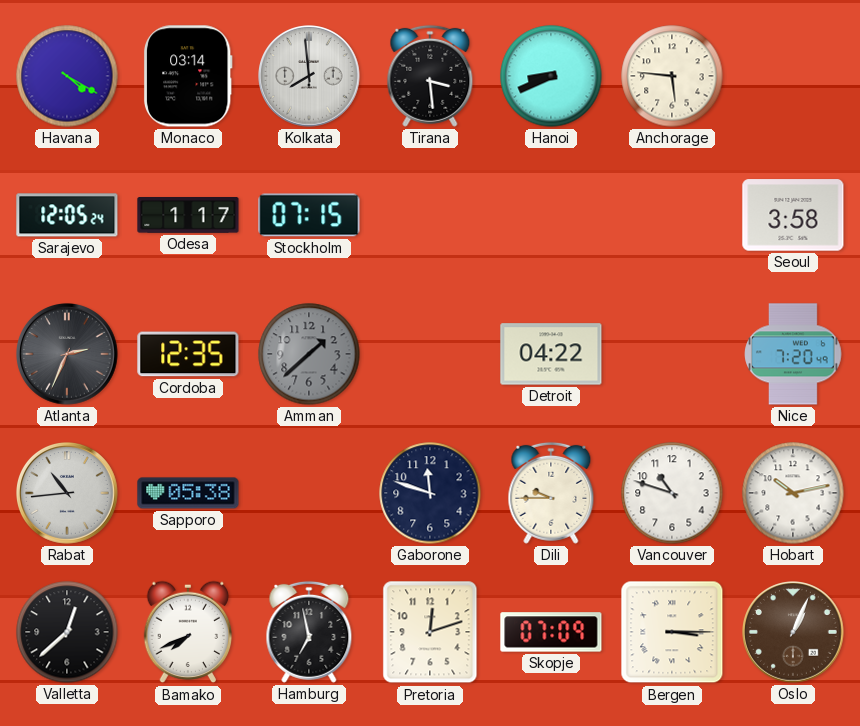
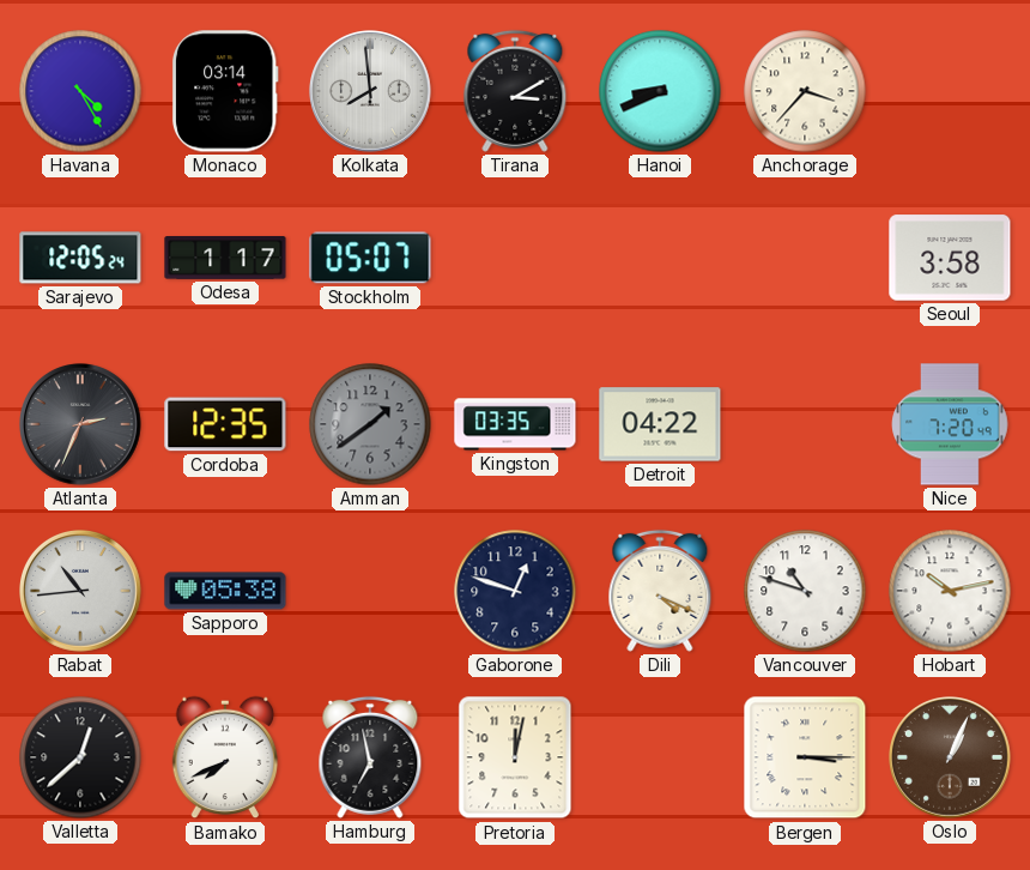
Havana: 4:20 -> 4:25 (80, 91)
Tirana: 3:29 -> 3:10 (515, 91)
Anchorage: 5:46 -> 3:37 (805, 91)
Stockholm: 07:15 -> 05:07 (370, 258)
Amman: 1:38 -> 1:39 (370, 424)
Kingston: none -> 03:35 (515, 424)
Gaborone: 11:48 -> 12:48 (515, 591)
Dili: 9:45 -> 4:19 (660, 591)
Pretoria: 12:12 -> 12:02 (515, 757)
Skopje: 07:09 -> none (551, 632)
